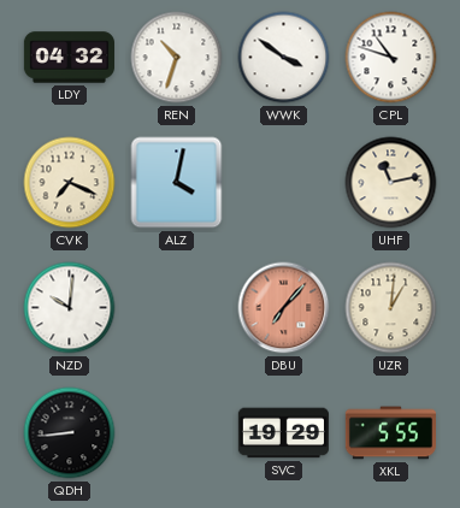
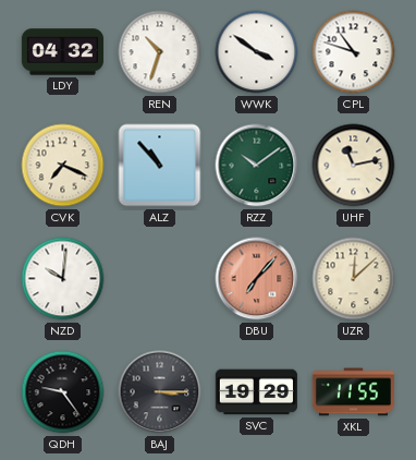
ALZ: 4:02 -> 10:53 (160, 166)
RZZ: none -> 10:09 (257, 166)
UZR: 1:01 -> 12:08 (354, 279)
QDH: 8:44 -> 9:24 (63, 392)
BAJ: none -> 3:15 (160, 392)
XKL: 5:55 -> 11:55 (353, 392)
